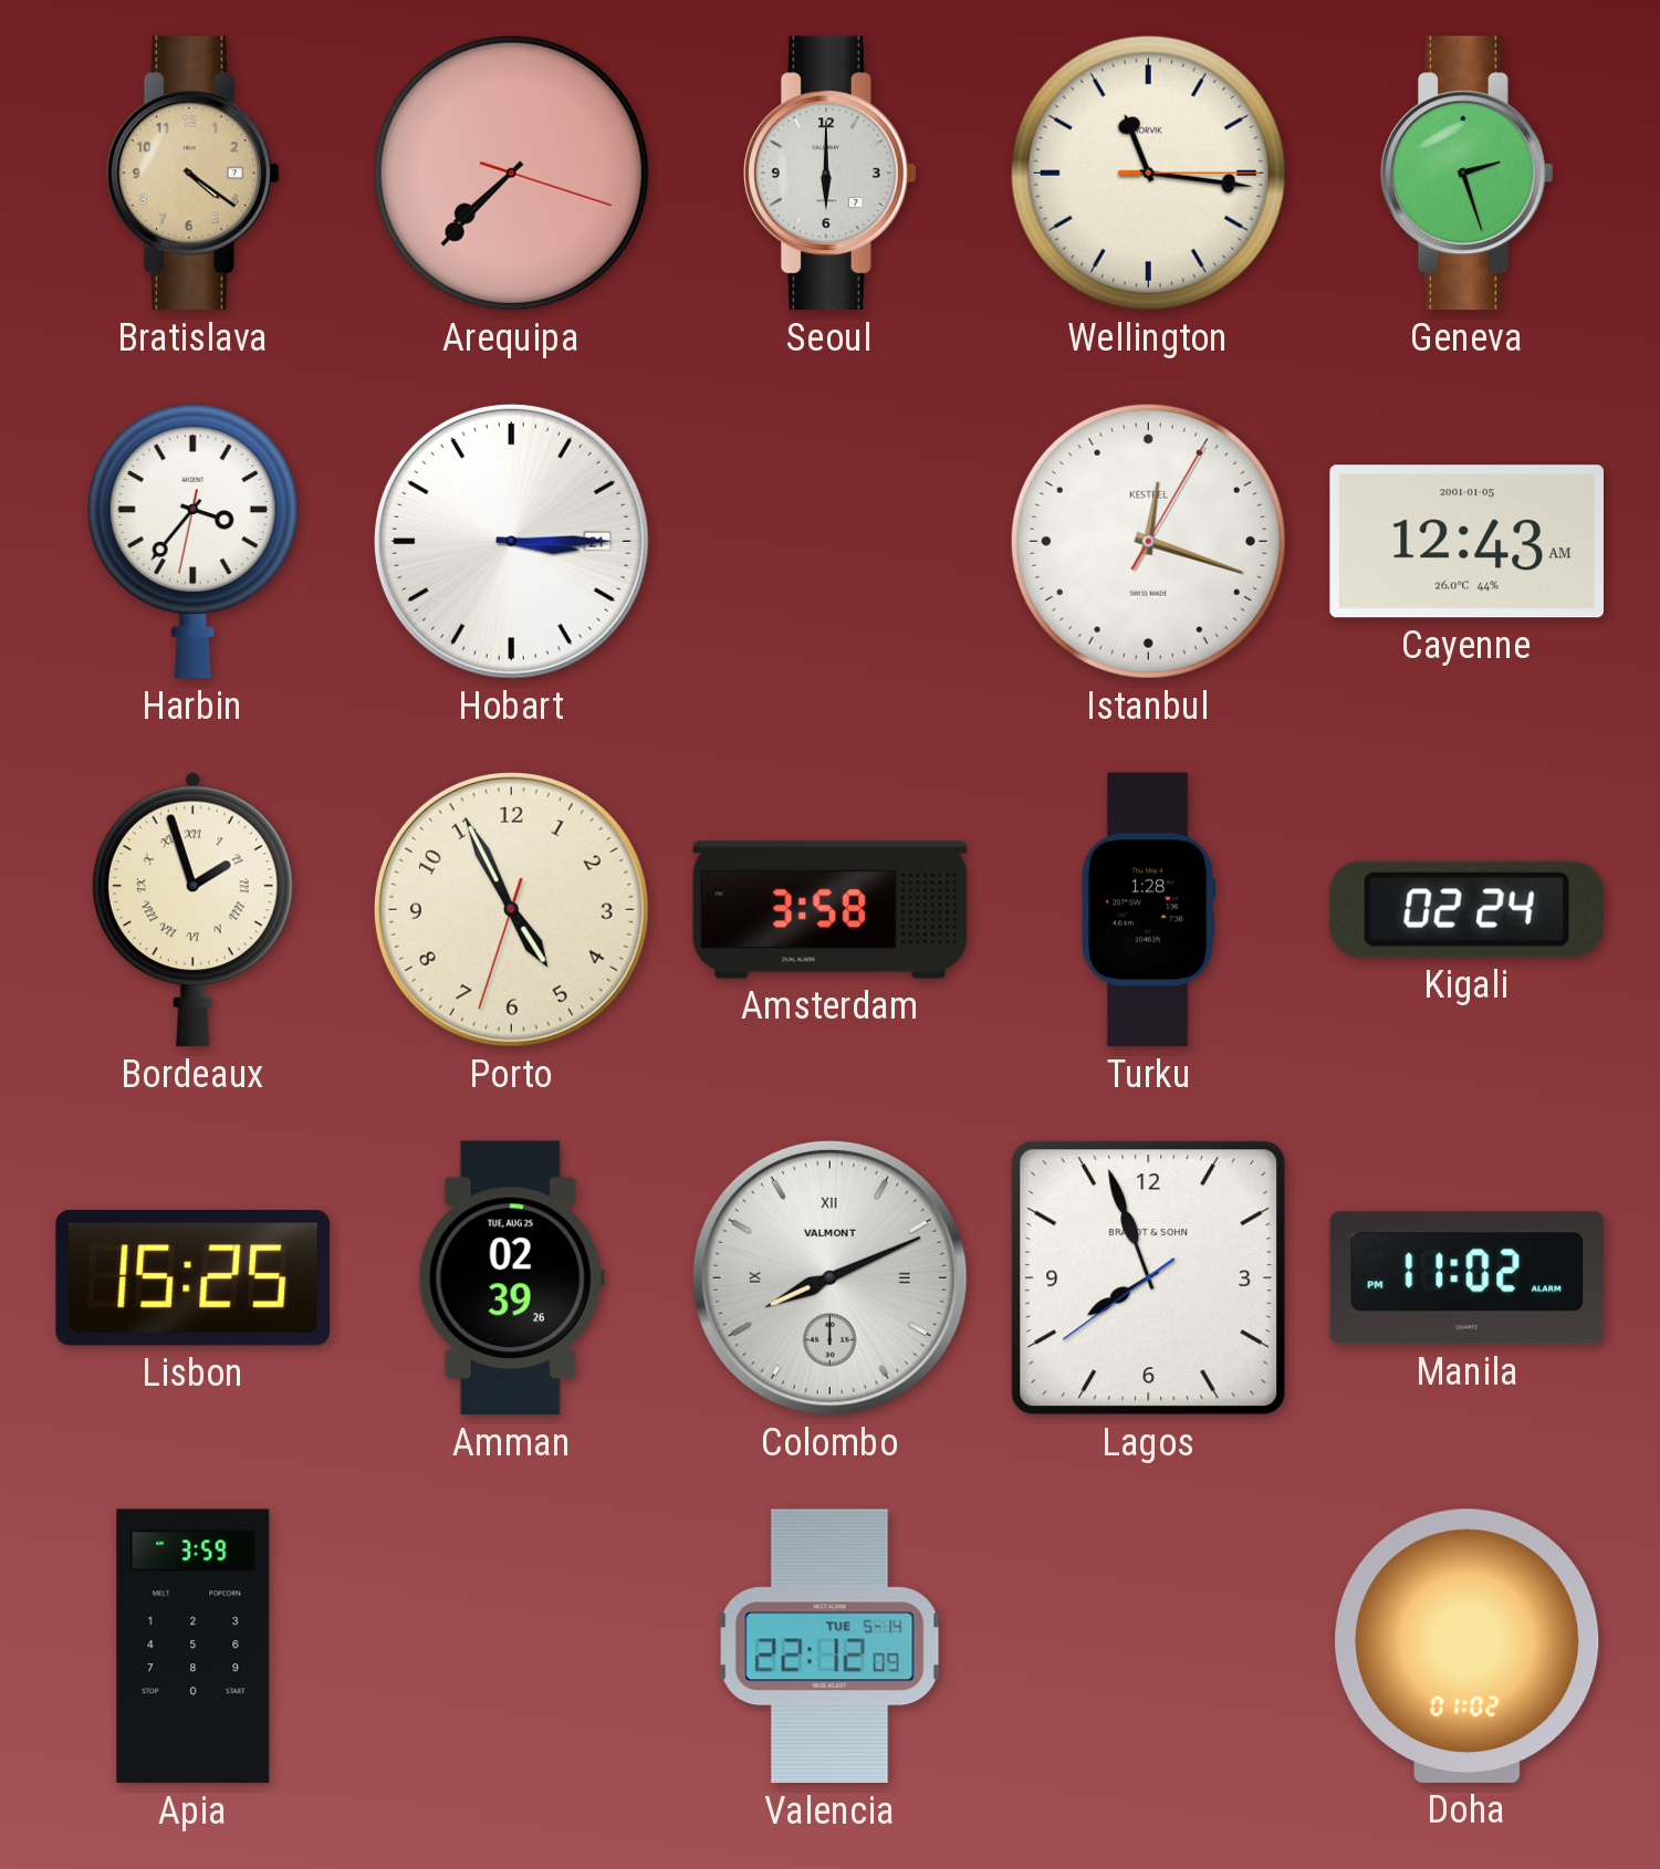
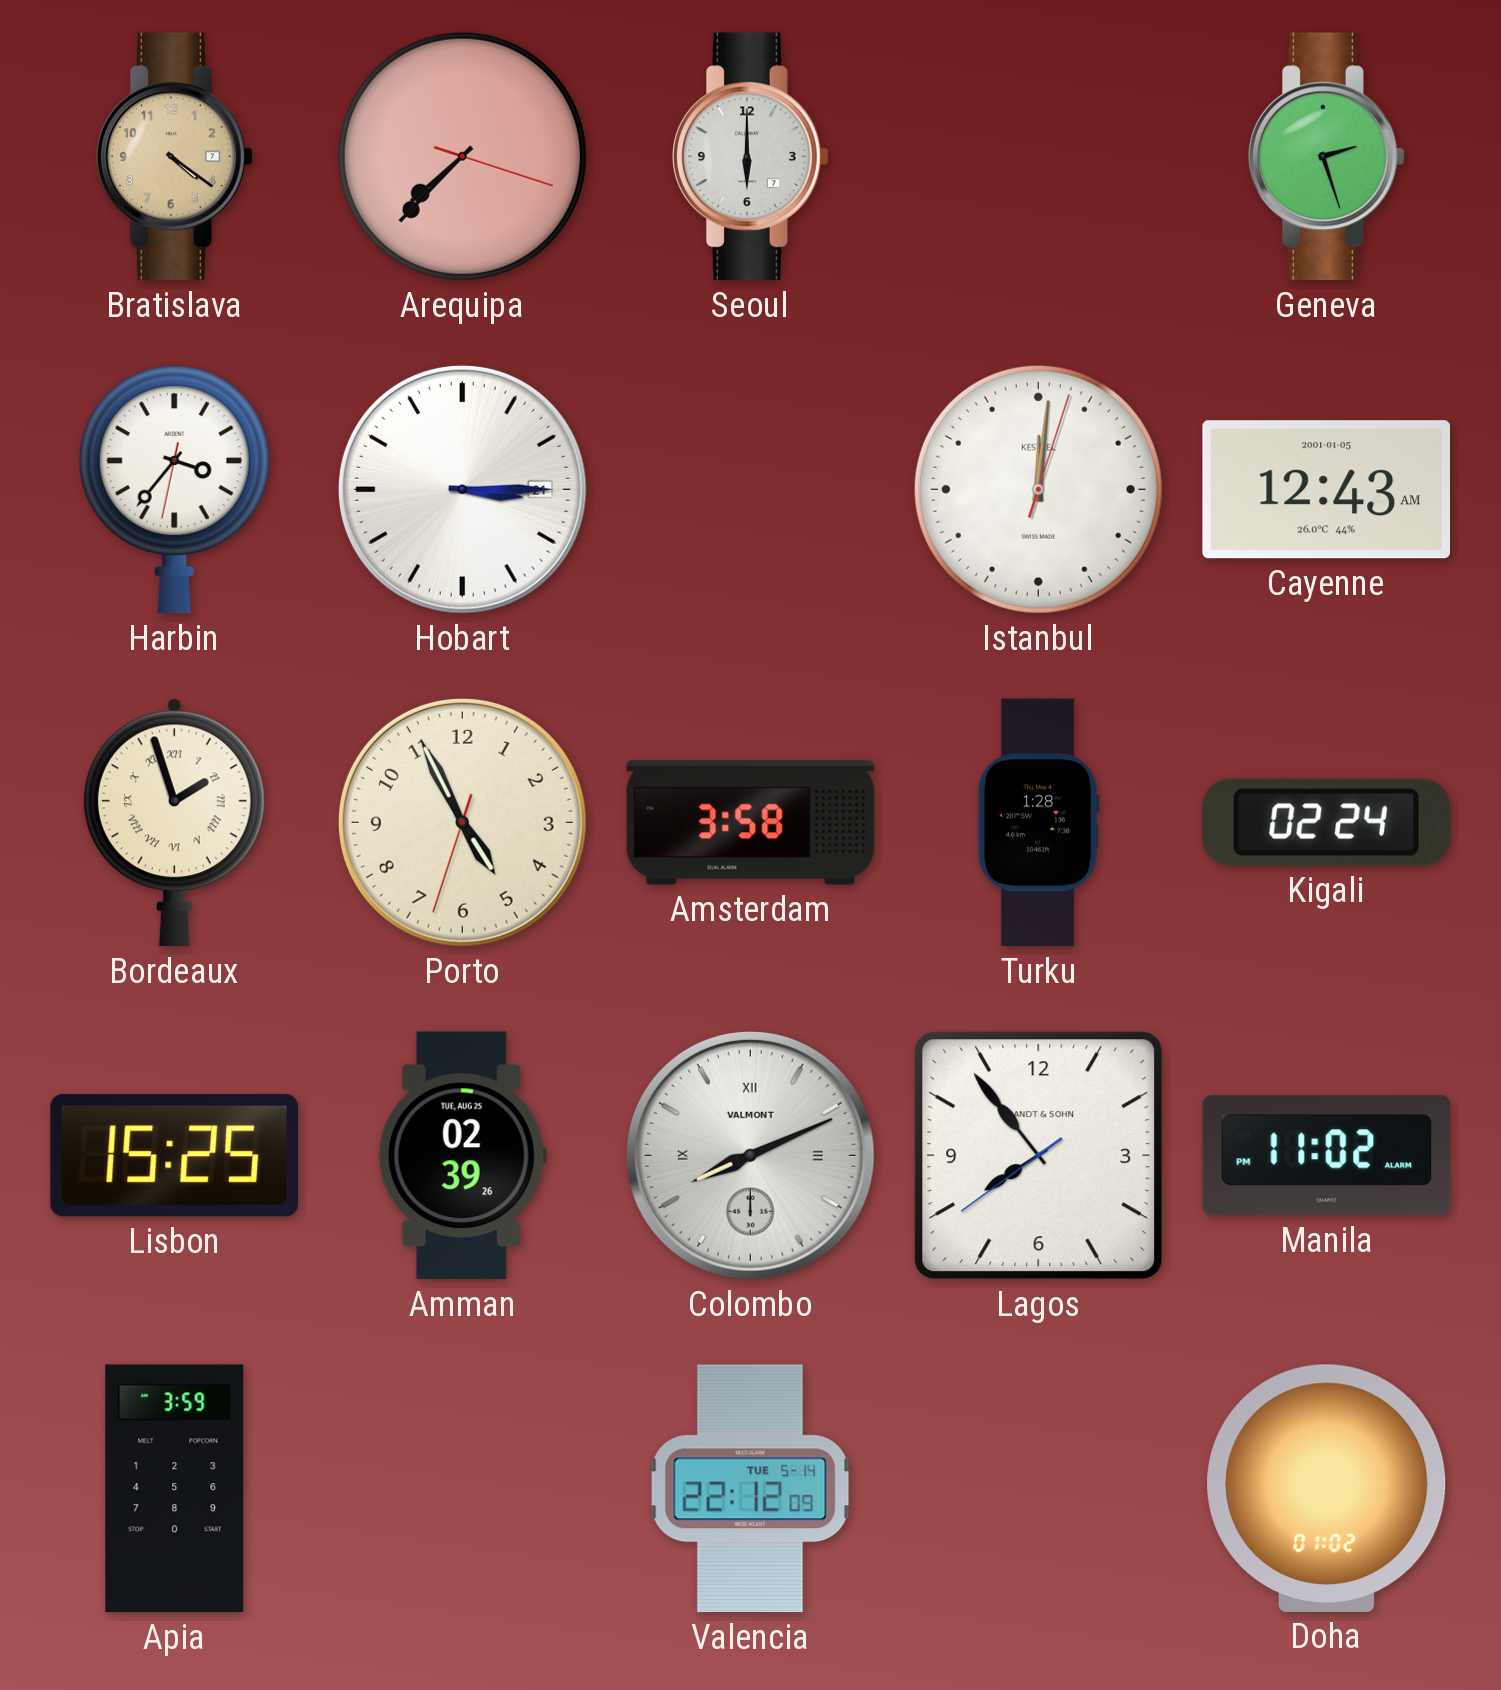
Wellington: 11:16 -> none (1148, 173)
Istanbul: 12:18 -> 12:01 (1038, 489)
Lagos: 7:56 -> 7:53 (1039, 1156)
